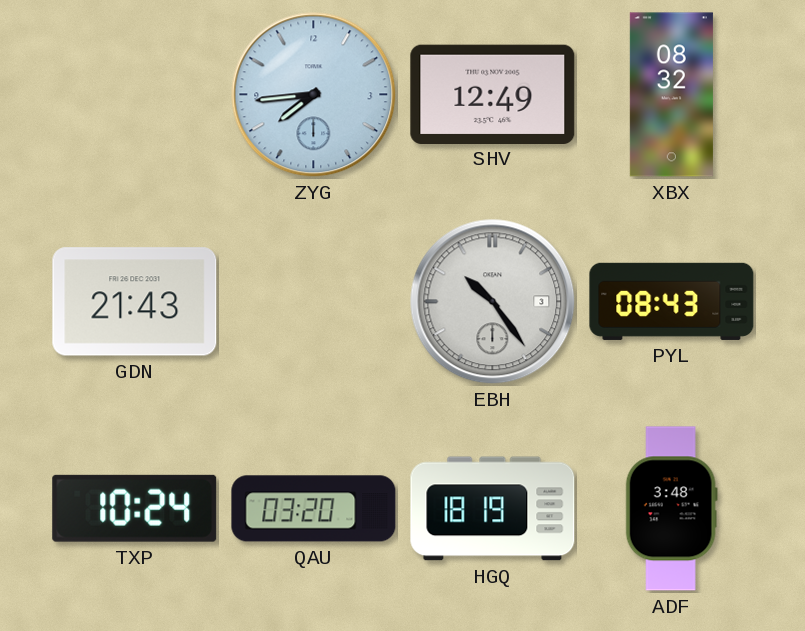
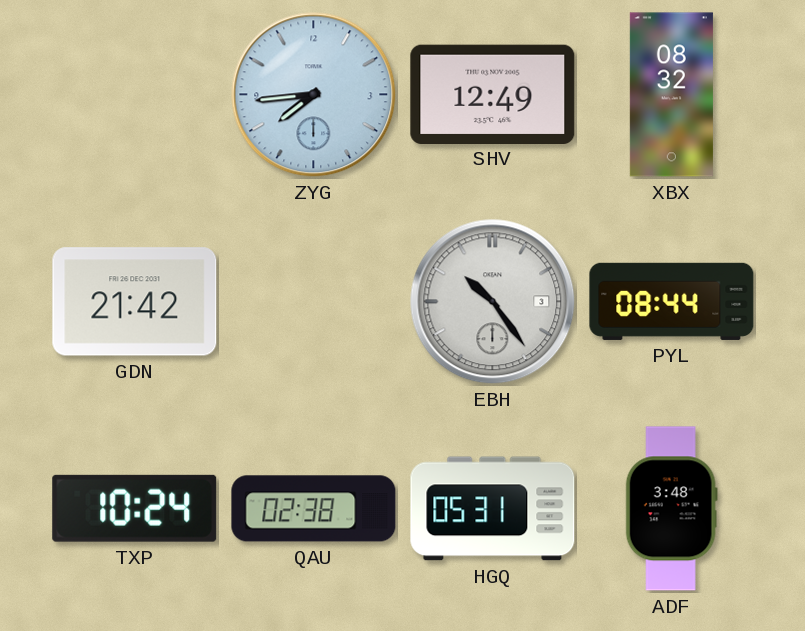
GDN: 21:43 -> 21:42 (135, 302)
PYL: 08:43 -> 08:44 (672, 301)
QAU: 03:20 -> 02:38 (314, 509)
HGQ: 18:19 -> 05:31 (493, 509)
